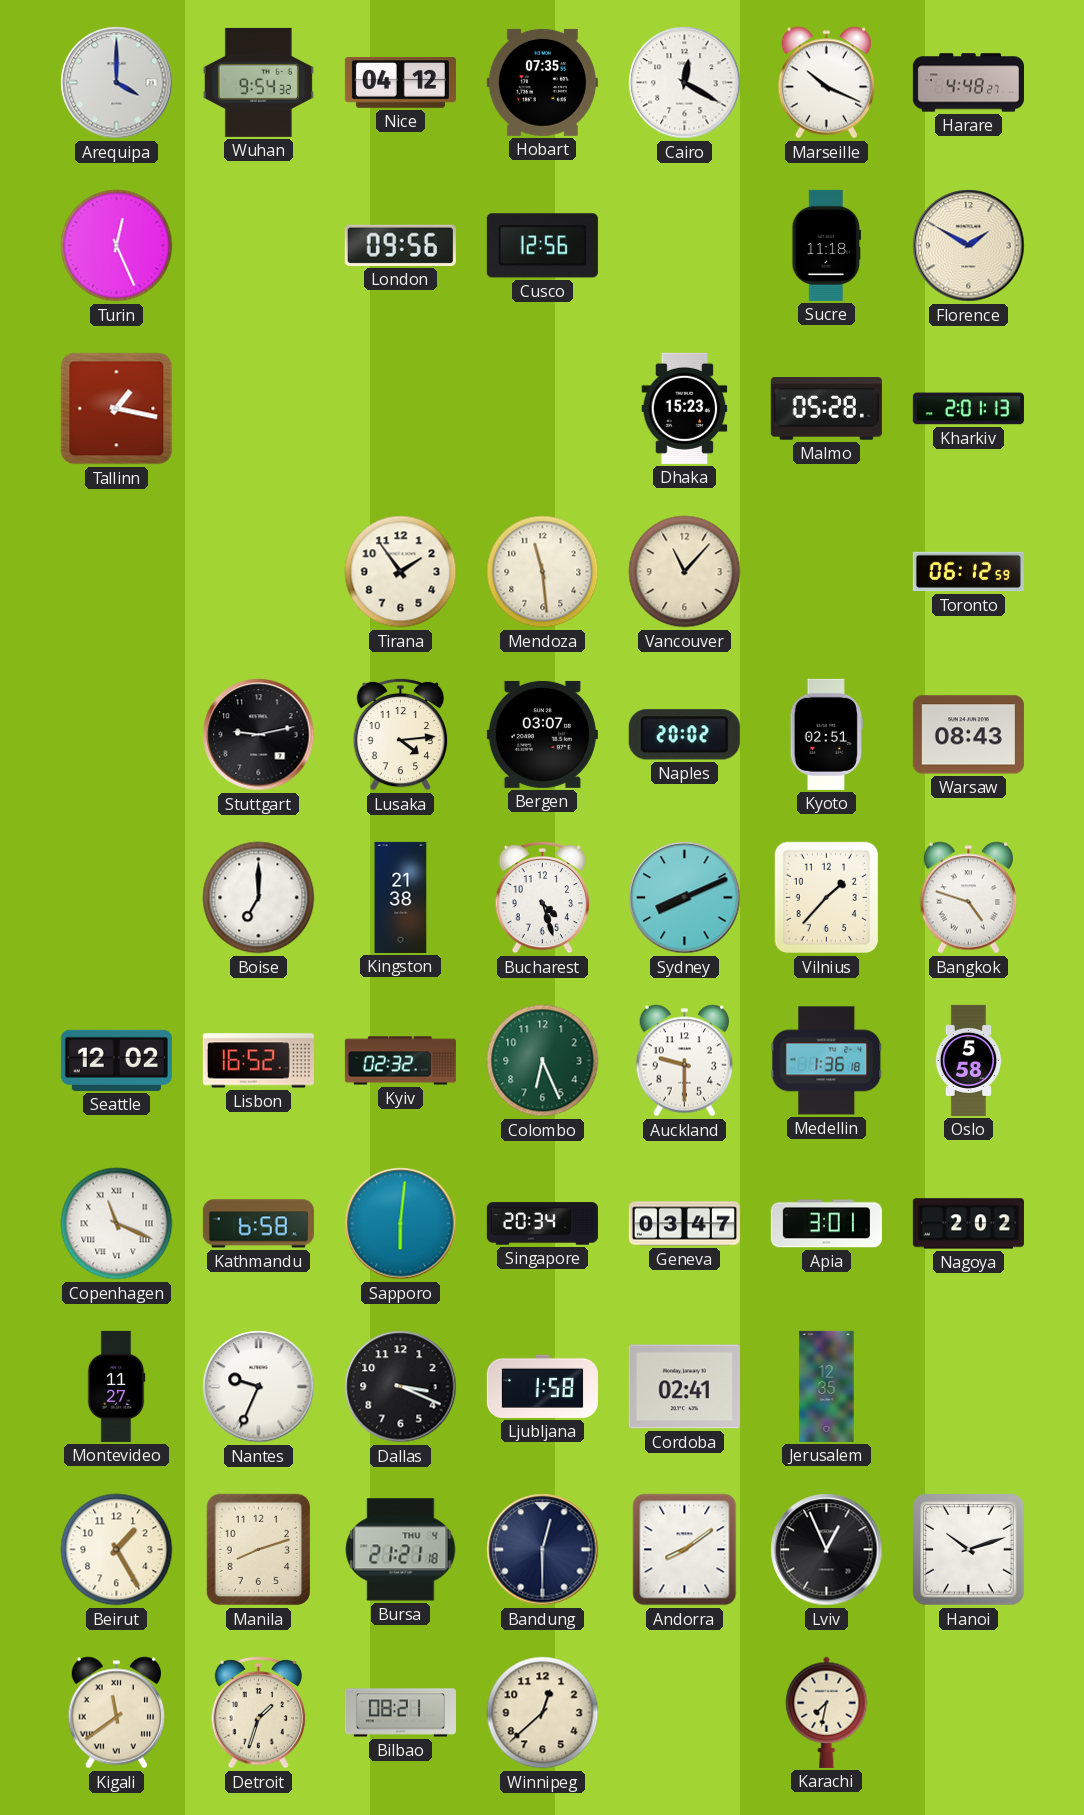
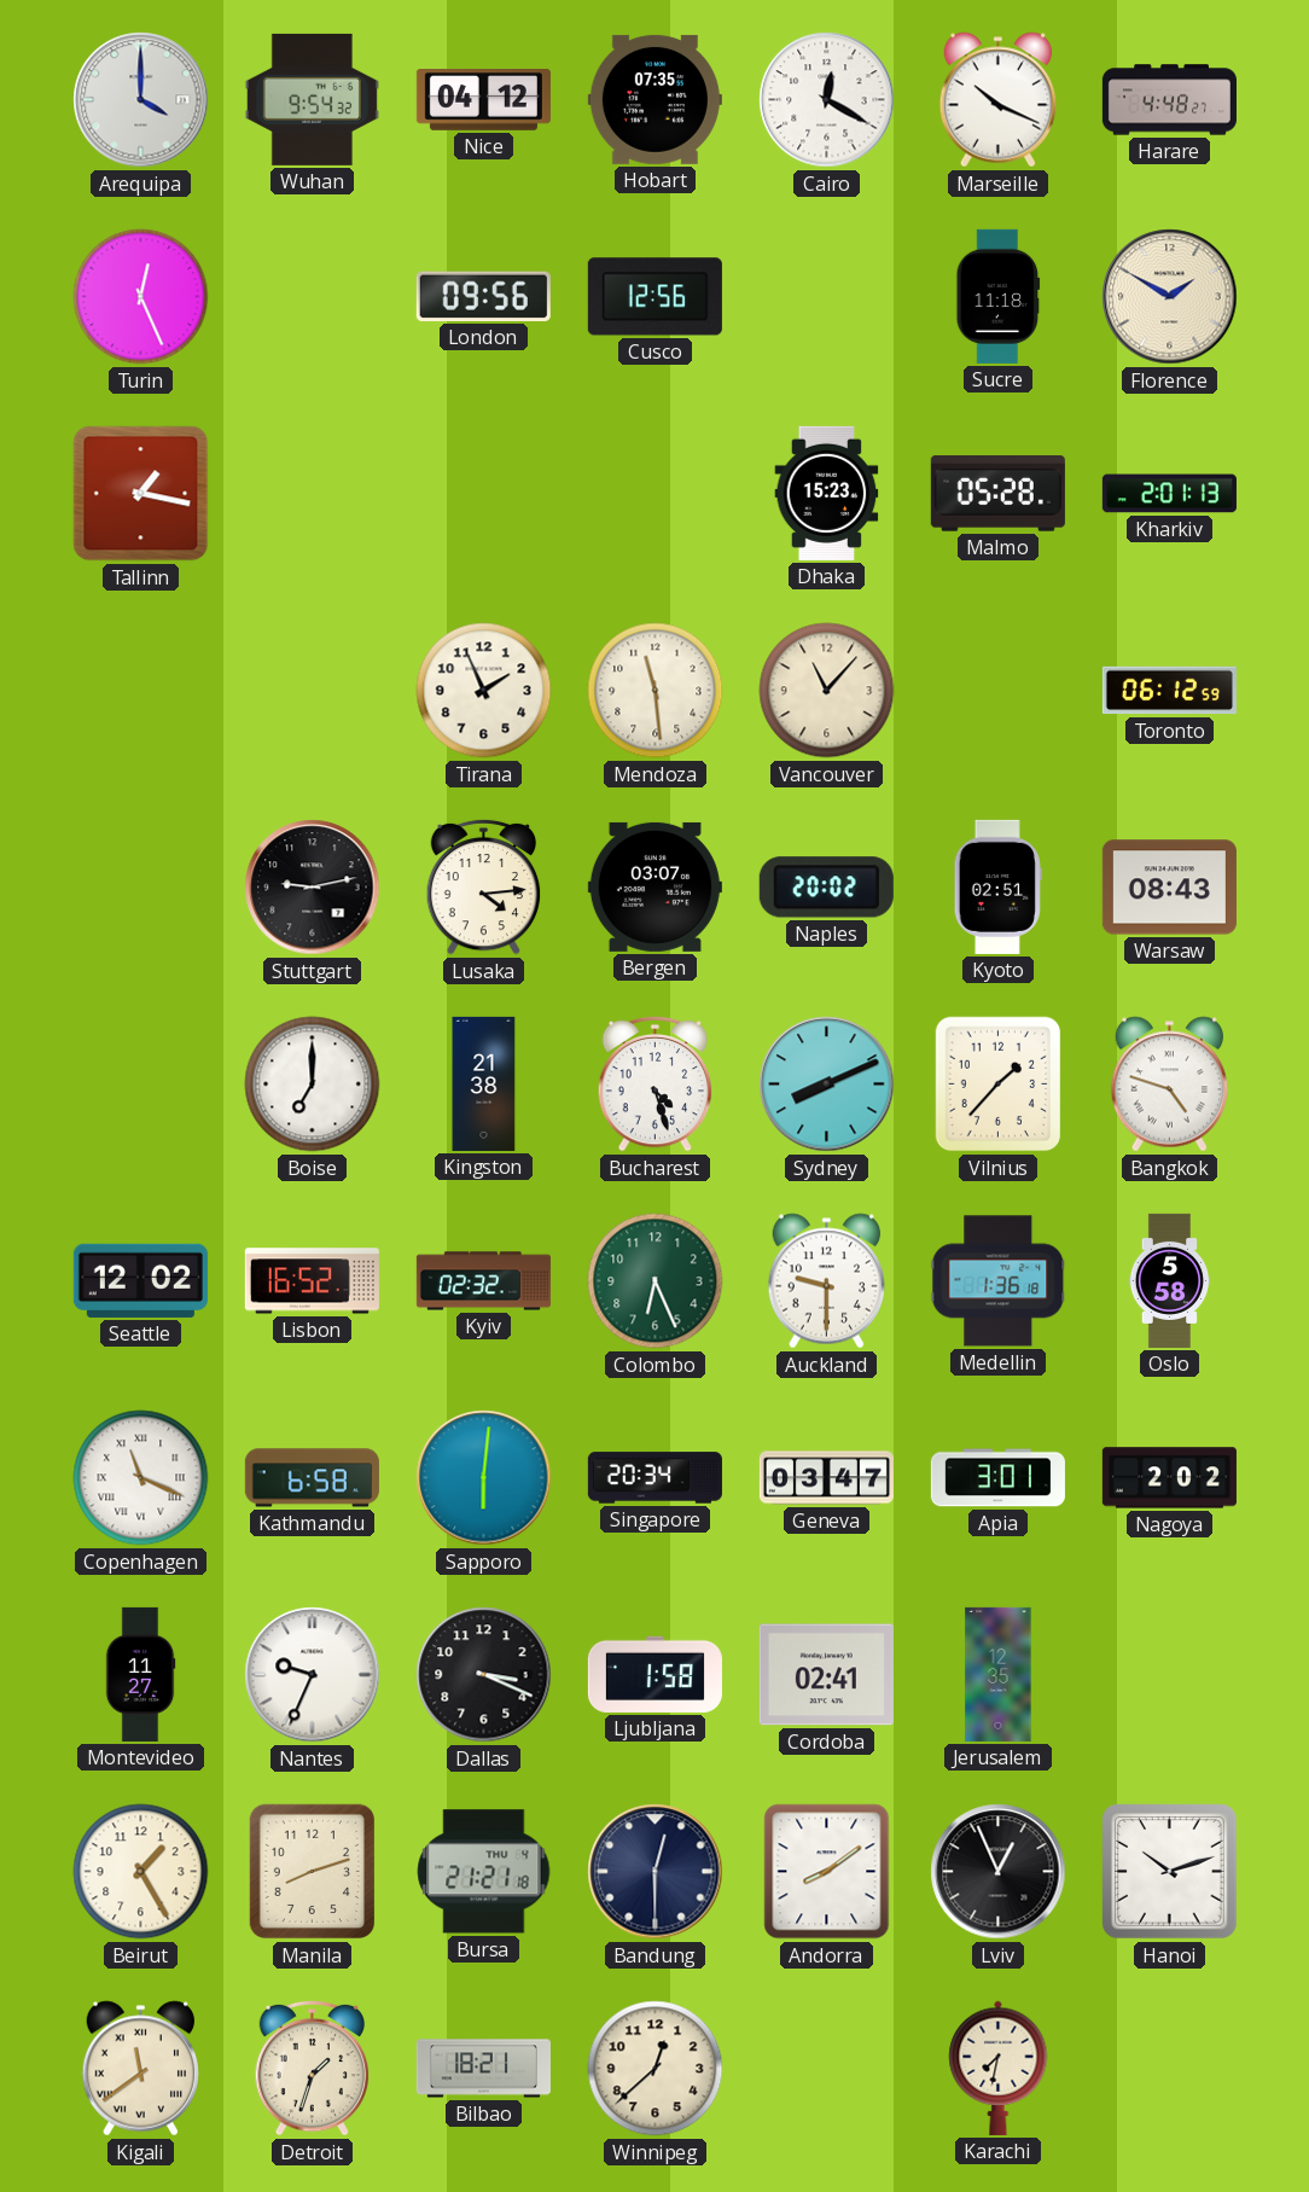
Tirana: 1:54 -> 1:56 (484, 691)
Bilbao: 08:21 -> 18:21 (483, 2069)
